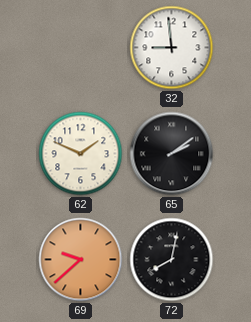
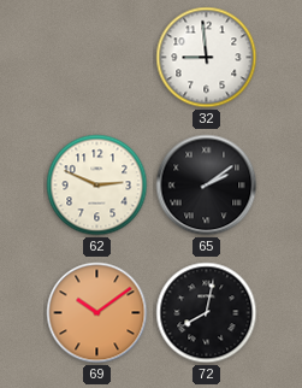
62: 1:49 -> 2:49 (97, 186)
69: 9:38 -> 10:09 (97, 313)
